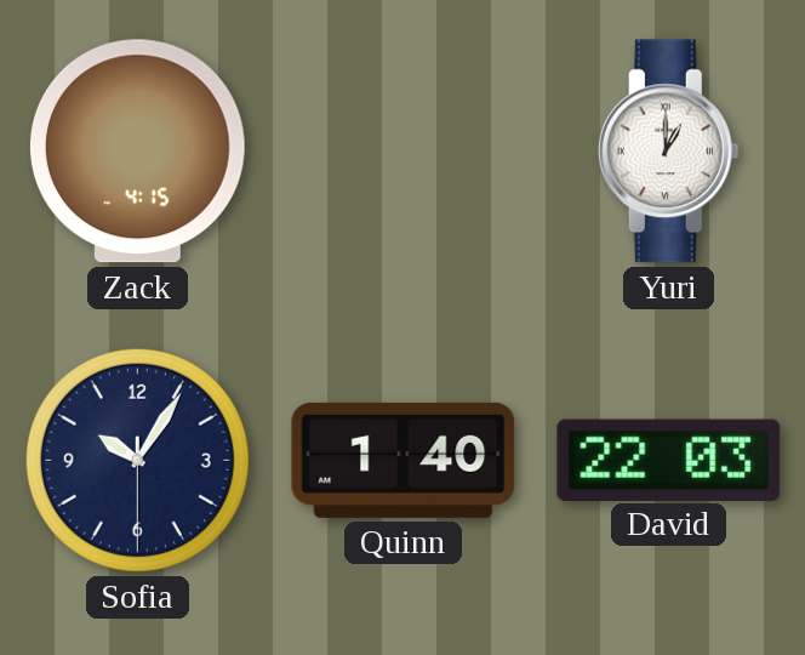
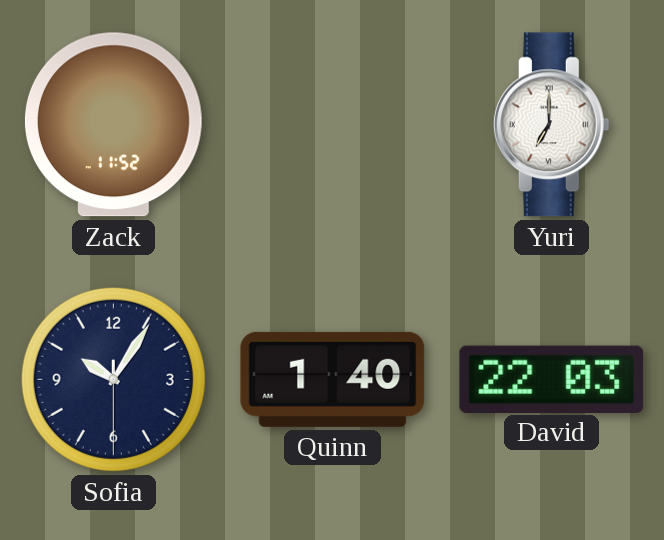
Zack: 4:15 -> 11:52 (113, 125)
Yuri: 1:00 -> 7:00 (551, 125)
